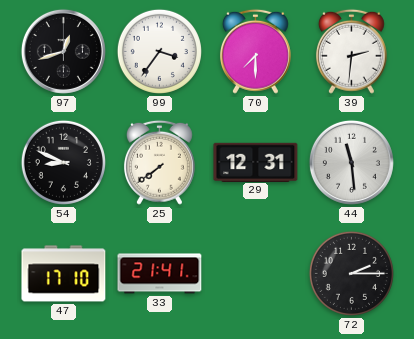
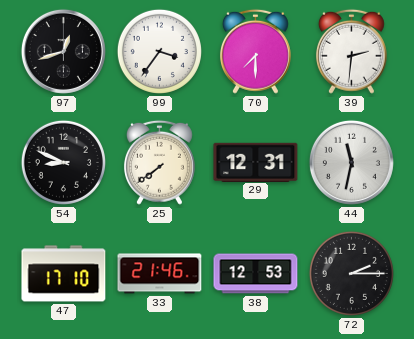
44: 11:29 -> 11:32 (351, 162)
33: 21:41 -> 21:46 (160, 274)
38: none -> 12:53 (256, 274)
